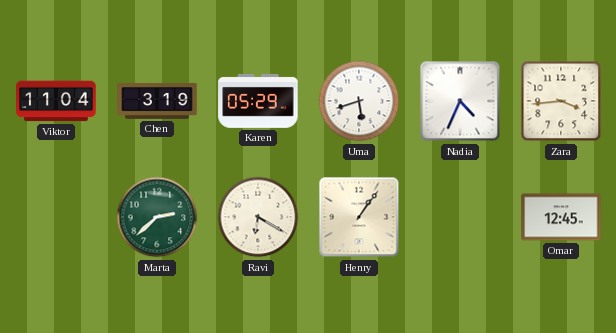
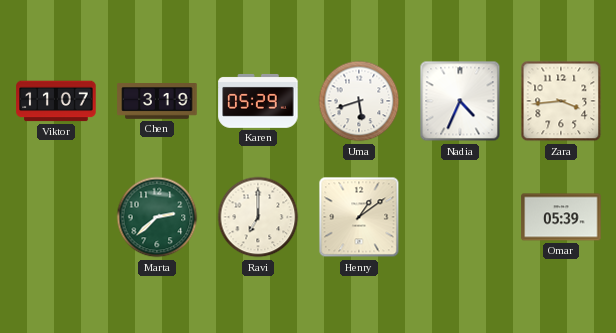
Viktor: 11:04 -> 11:07 (56, 101)
Ravi: 6:20 -> 7:00 (258, 217)
Henry: 1:06 -> 1:09 (359, 217)
Omar: 12:45 -> 05:39 (561, 217)
